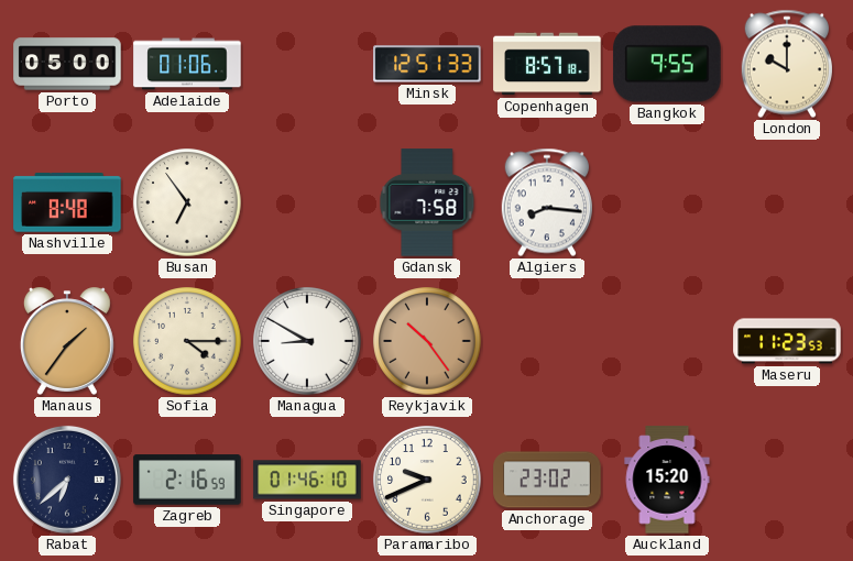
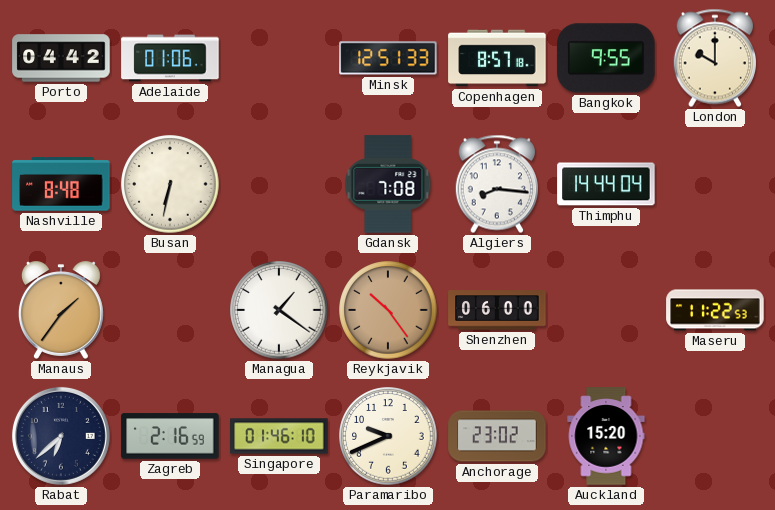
Porto: 05:00 -> 04:42 (61, 58)
Busan: 6:54 -> 6:32 (170, 184)
Gdansk: 7:58 -> 7:08 (388, 184)
Thimphu: none -> 14:44 (606, 184)
Sofia: 4:15 -> none (187, 341)
Managua: 8:50 -> 1:21 (279, 310)
Shenzhen: none -> 06:00 (497, 310)
Maseru: 11:23 -> 11:22 (715, 310)
